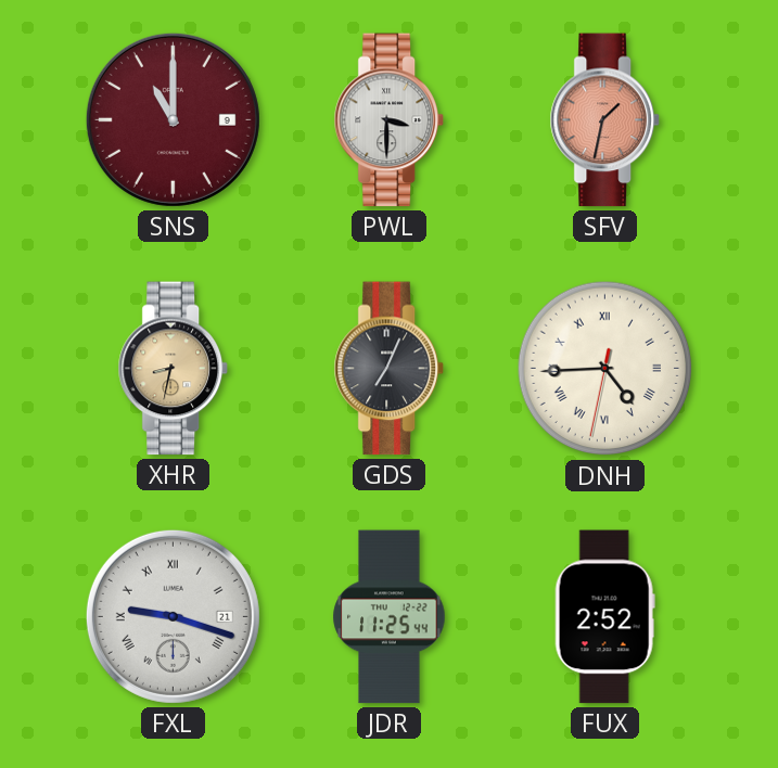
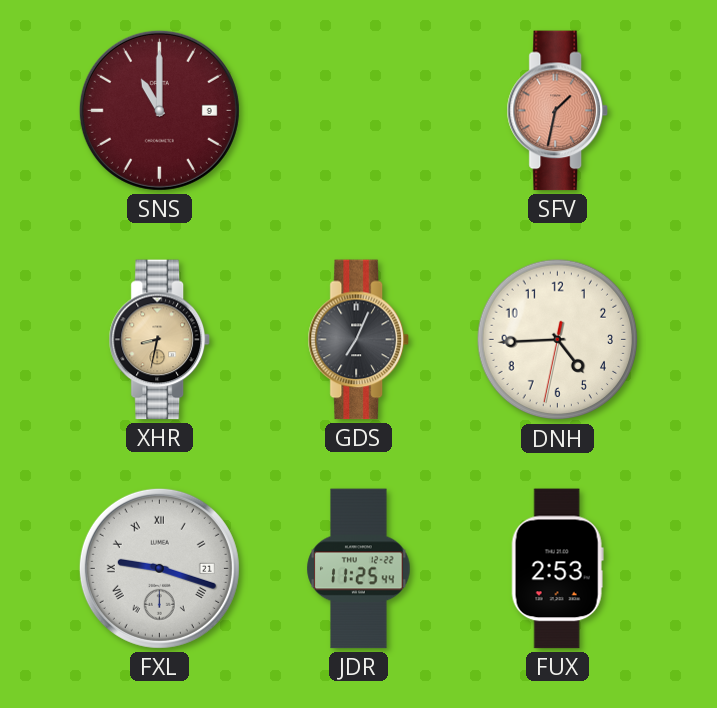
PWL: 3:30 -> none (388, 120)
DNH numerals: Roman -> Arabic (558, 340)
FUX: 2:52 -> 2:53 (557, 569)
